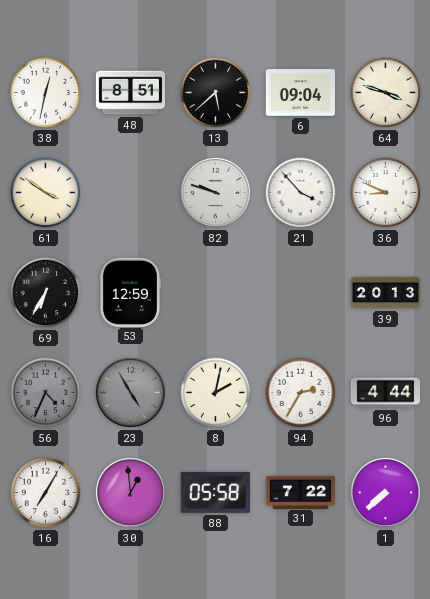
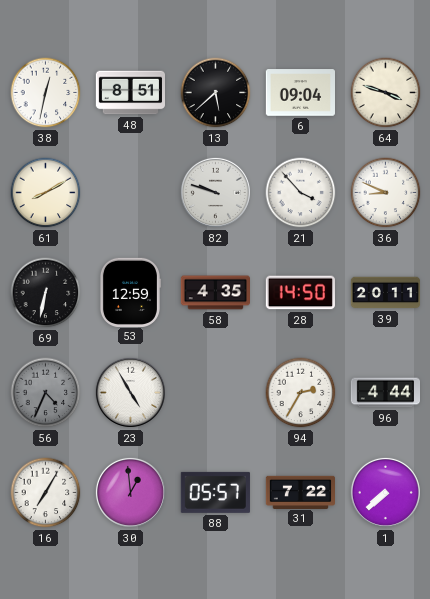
61: 3:51 -> 8:10 (46, 193)
69: 6:35 -> 6:32 (46, 293)
58: none -> 4:35 (215, 293)
28: none -> 14:50 (300, 293)
39: 20:13 -> 20:11 (386, 293)
23 dial: grey -> white (130, 392)
8: 2:02 -> none (216, 393)
88: 05:58 -> 05:57 (215, 492)
